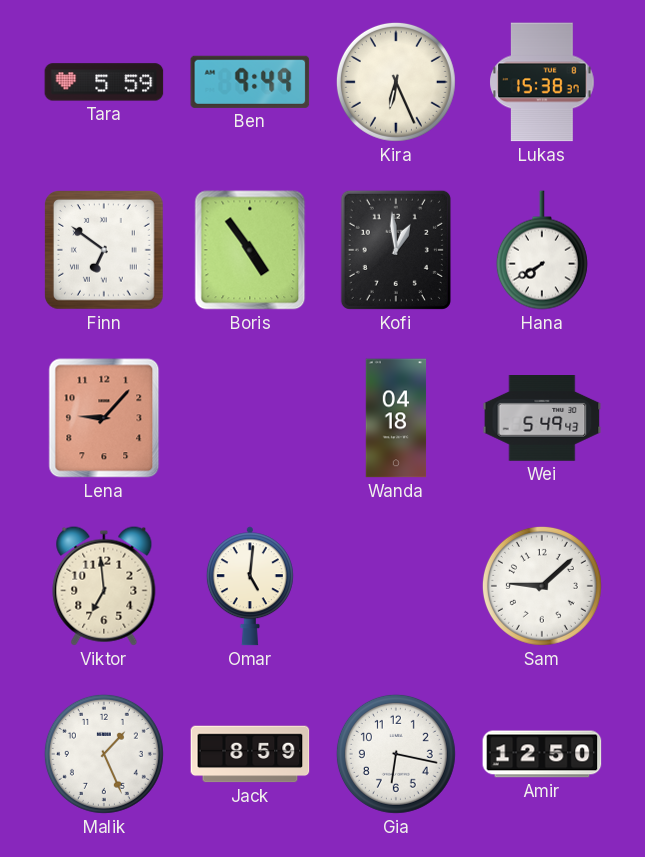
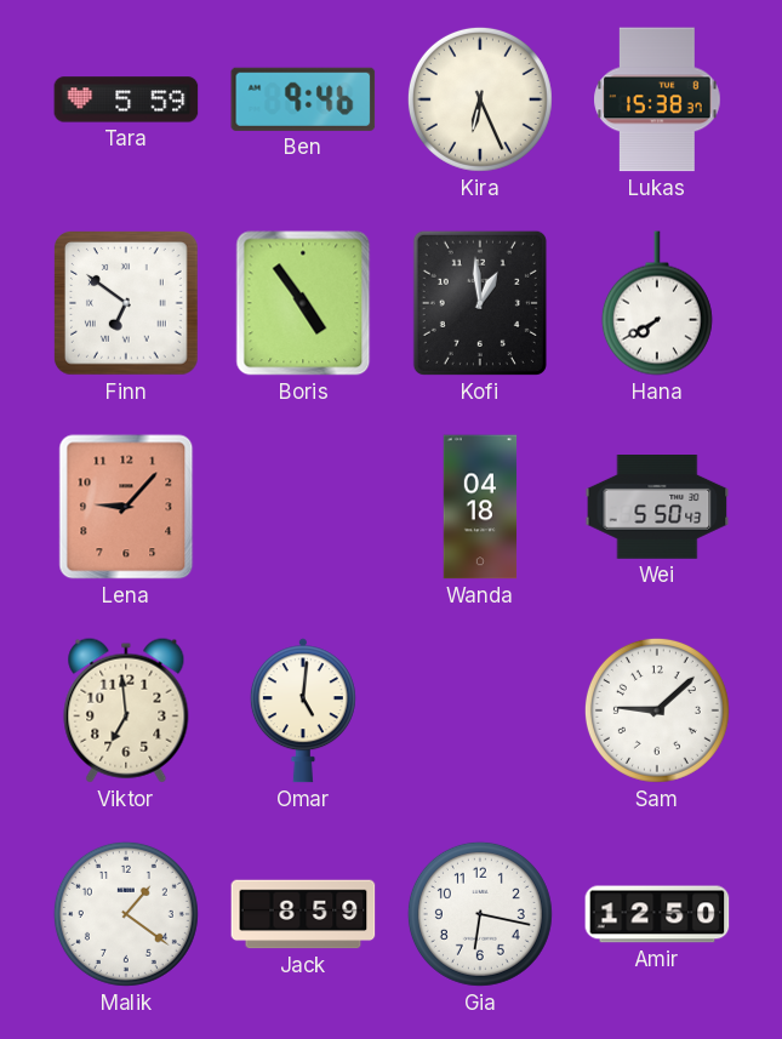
Ben: 9:49 -> 9:46 (303, 99)
Wei: 5:49 -> 5:50 (657, 508)
Malik: 1:26 -> 1:21 (126, 914)
